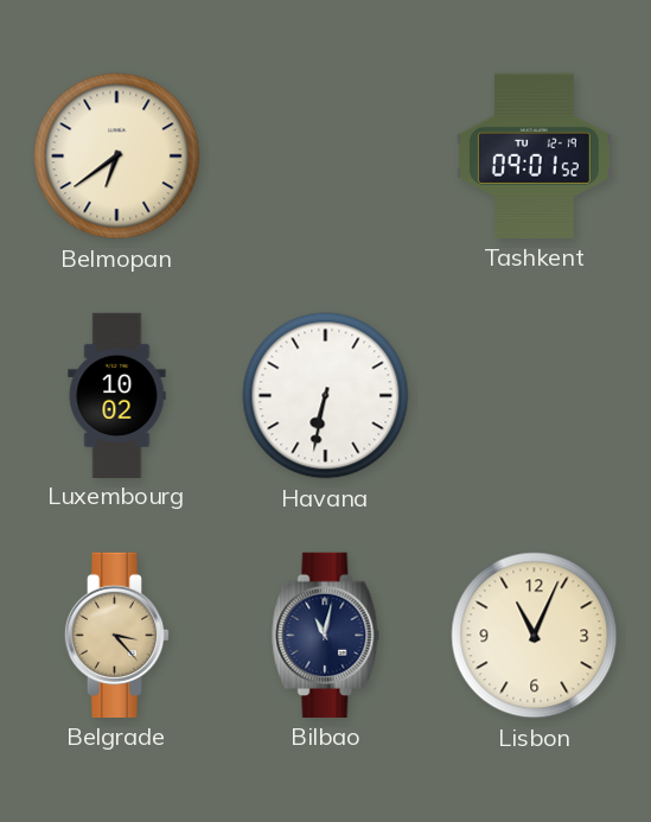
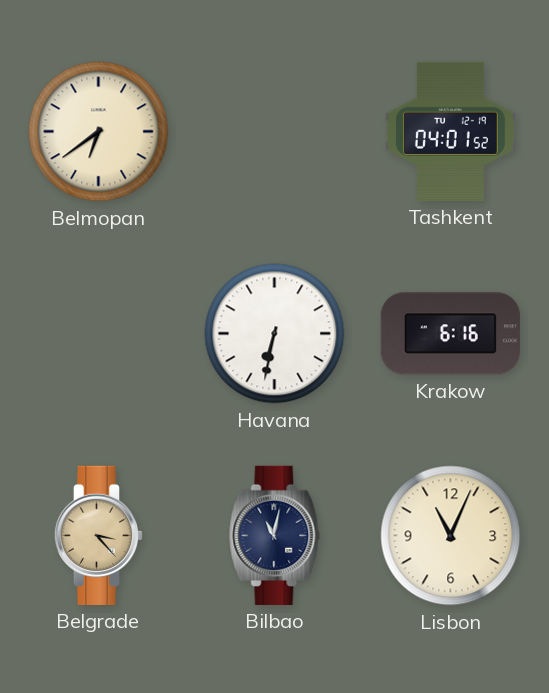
Tashkent: 09:01 -> 04:01 (450, 131)
Luxembourg: 10:02 -> none (117, 395)
Krakow: none -> 6:16 (450, 334)
